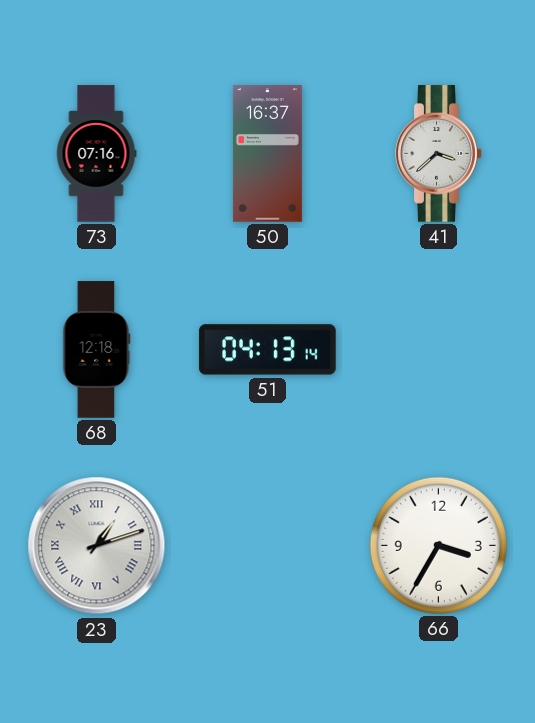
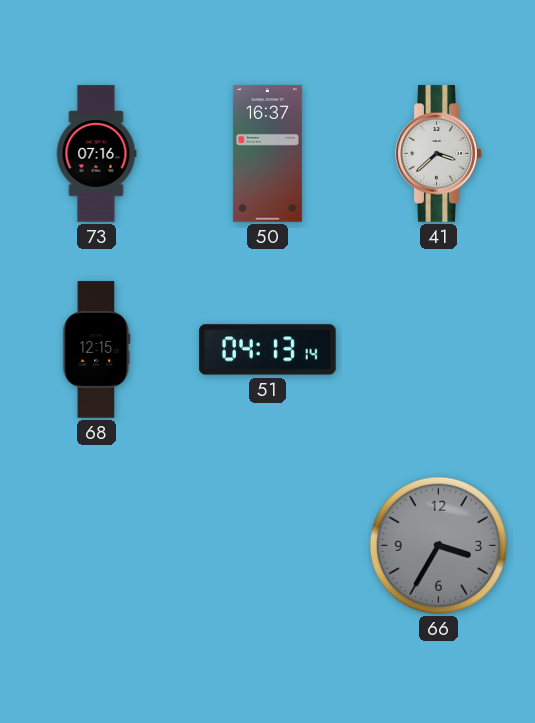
68: 12:18 -> 12:15 (97, 350)
23: 1:12 -> none (97, 546)
66 dial: white -> grey (438, 545)
